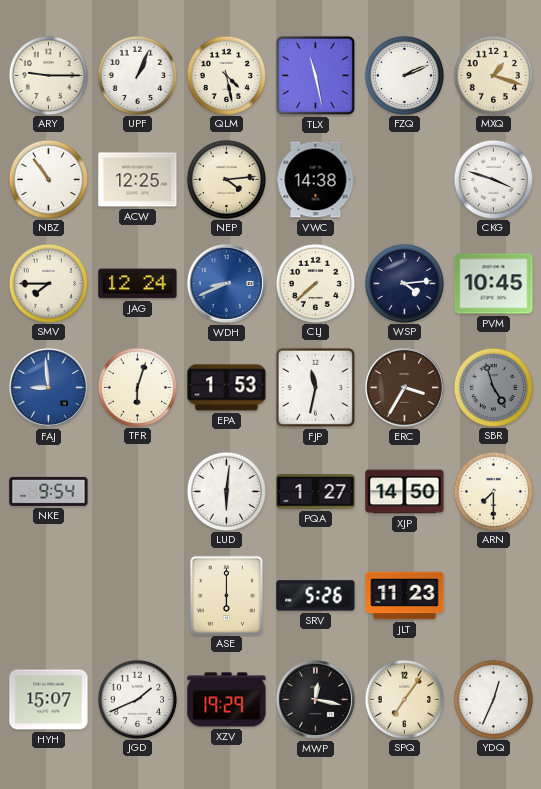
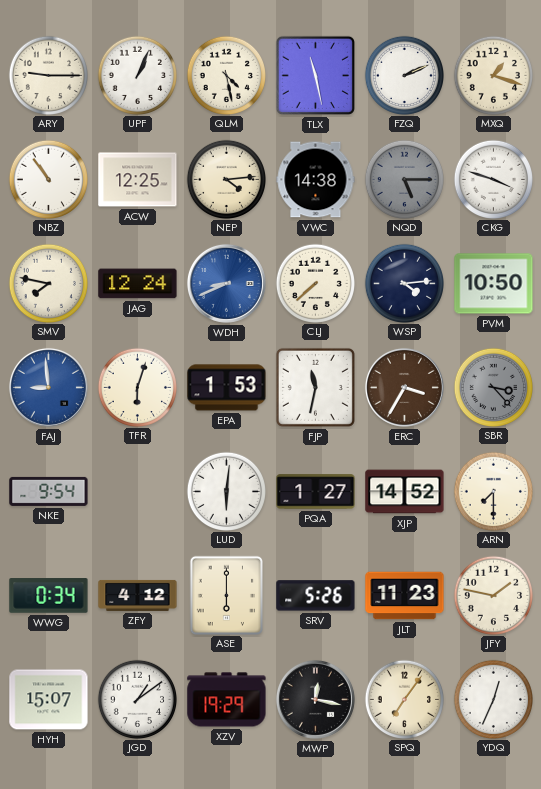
NQD: none -> 5:15 (404, 179)
SMV: 7:45 -> 7:47 (48, 283)
PVM: 10:45 -> 10:50 (494, 284)
SBR: 4:57 -> 3:23 (493, 387)
XJP: 14:50 -> 14:52 (405, 492)
WWG: none -> 0:34 (49, 596)
ZFY: none -> 4:12 (138, 595)
JFY: none -> 1:47 (493, 595)
JGD: 1:41 -> 1:09 (137, 699)
